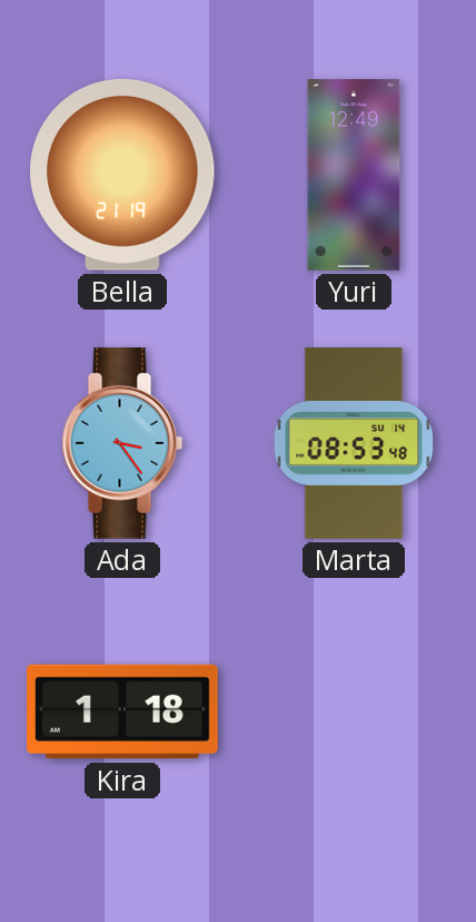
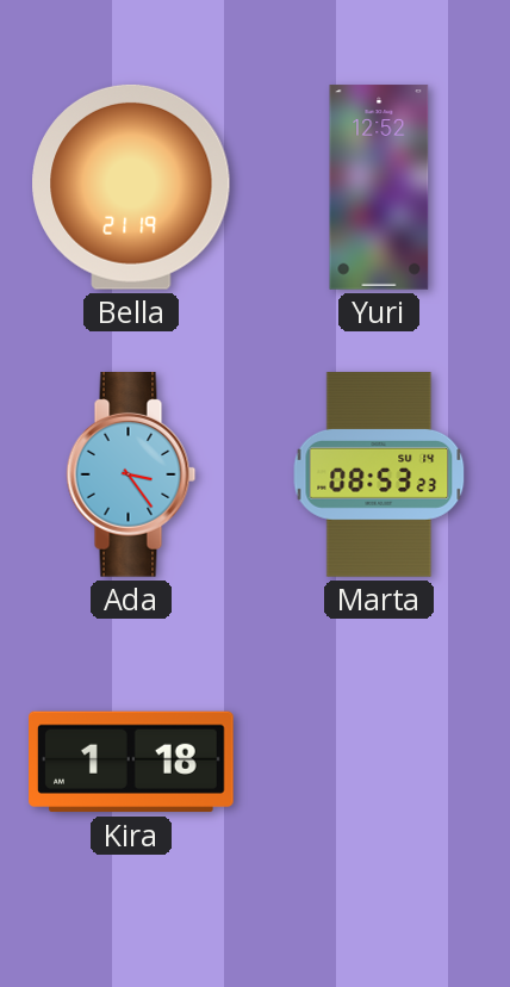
Yuri: 12:49 -> 12:52 (379, 187)
Marta: 08:53:48 -> 08:53:23 (379, 474)
